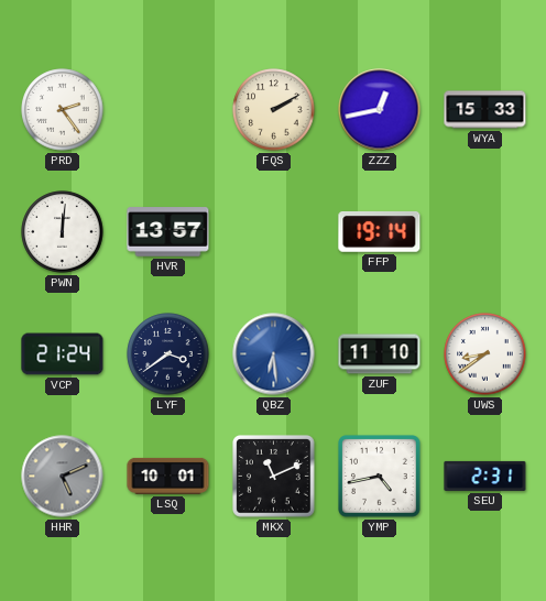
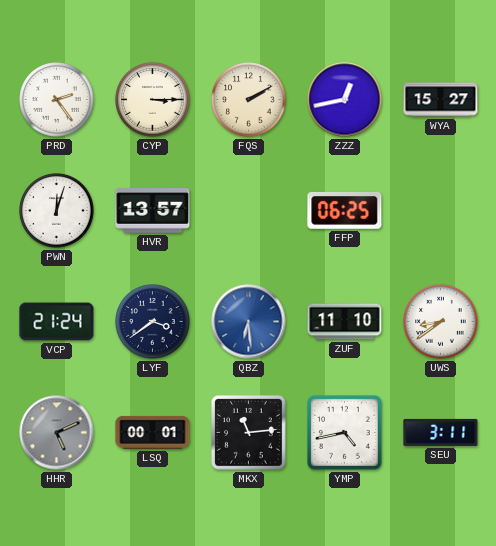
CYP: none -> 3:15 (153, 100)
WYA: 15:33 -> 15:27 (441, 100)
PWN: 12:01 -> 12:03 (57, 211)
FFP: 19:14 -> 06:25 (345, 211)
LSQ: 10:01 -> 00:01 (153, 432)
MKX: 11:11 -> 11:14 (249, 433)
SEU: 2:31 -> 3:11 (441, 432)
